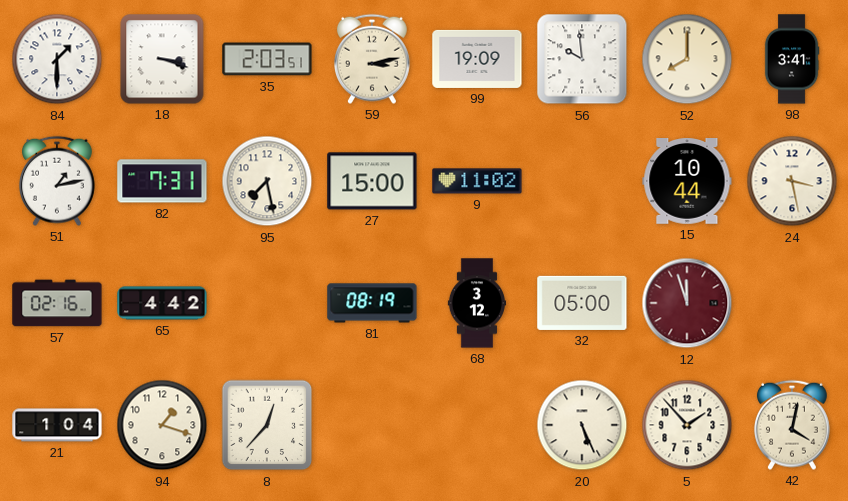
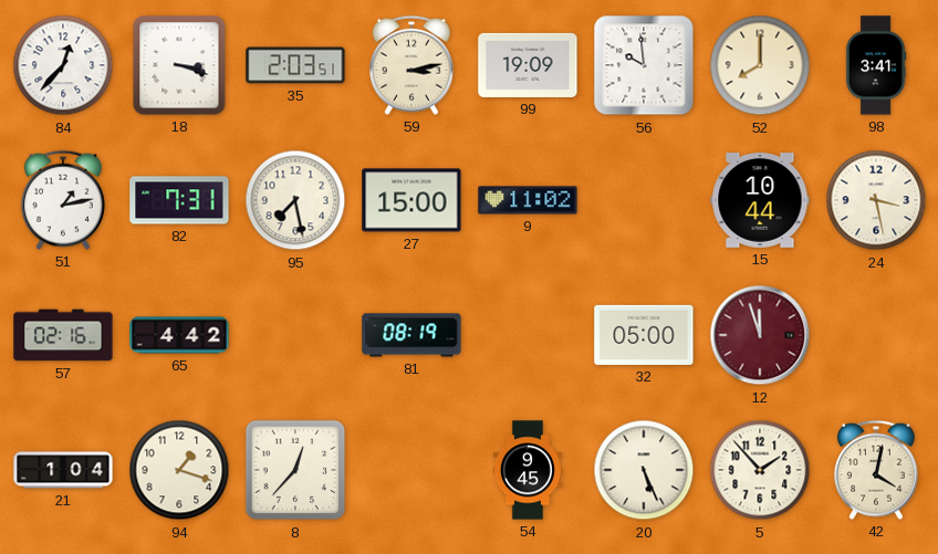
84: 1:30 -> 12:37 (63, 65)
68: 3:12 -> none (476, 303)
54: none -> 9:45 (527, 470)
